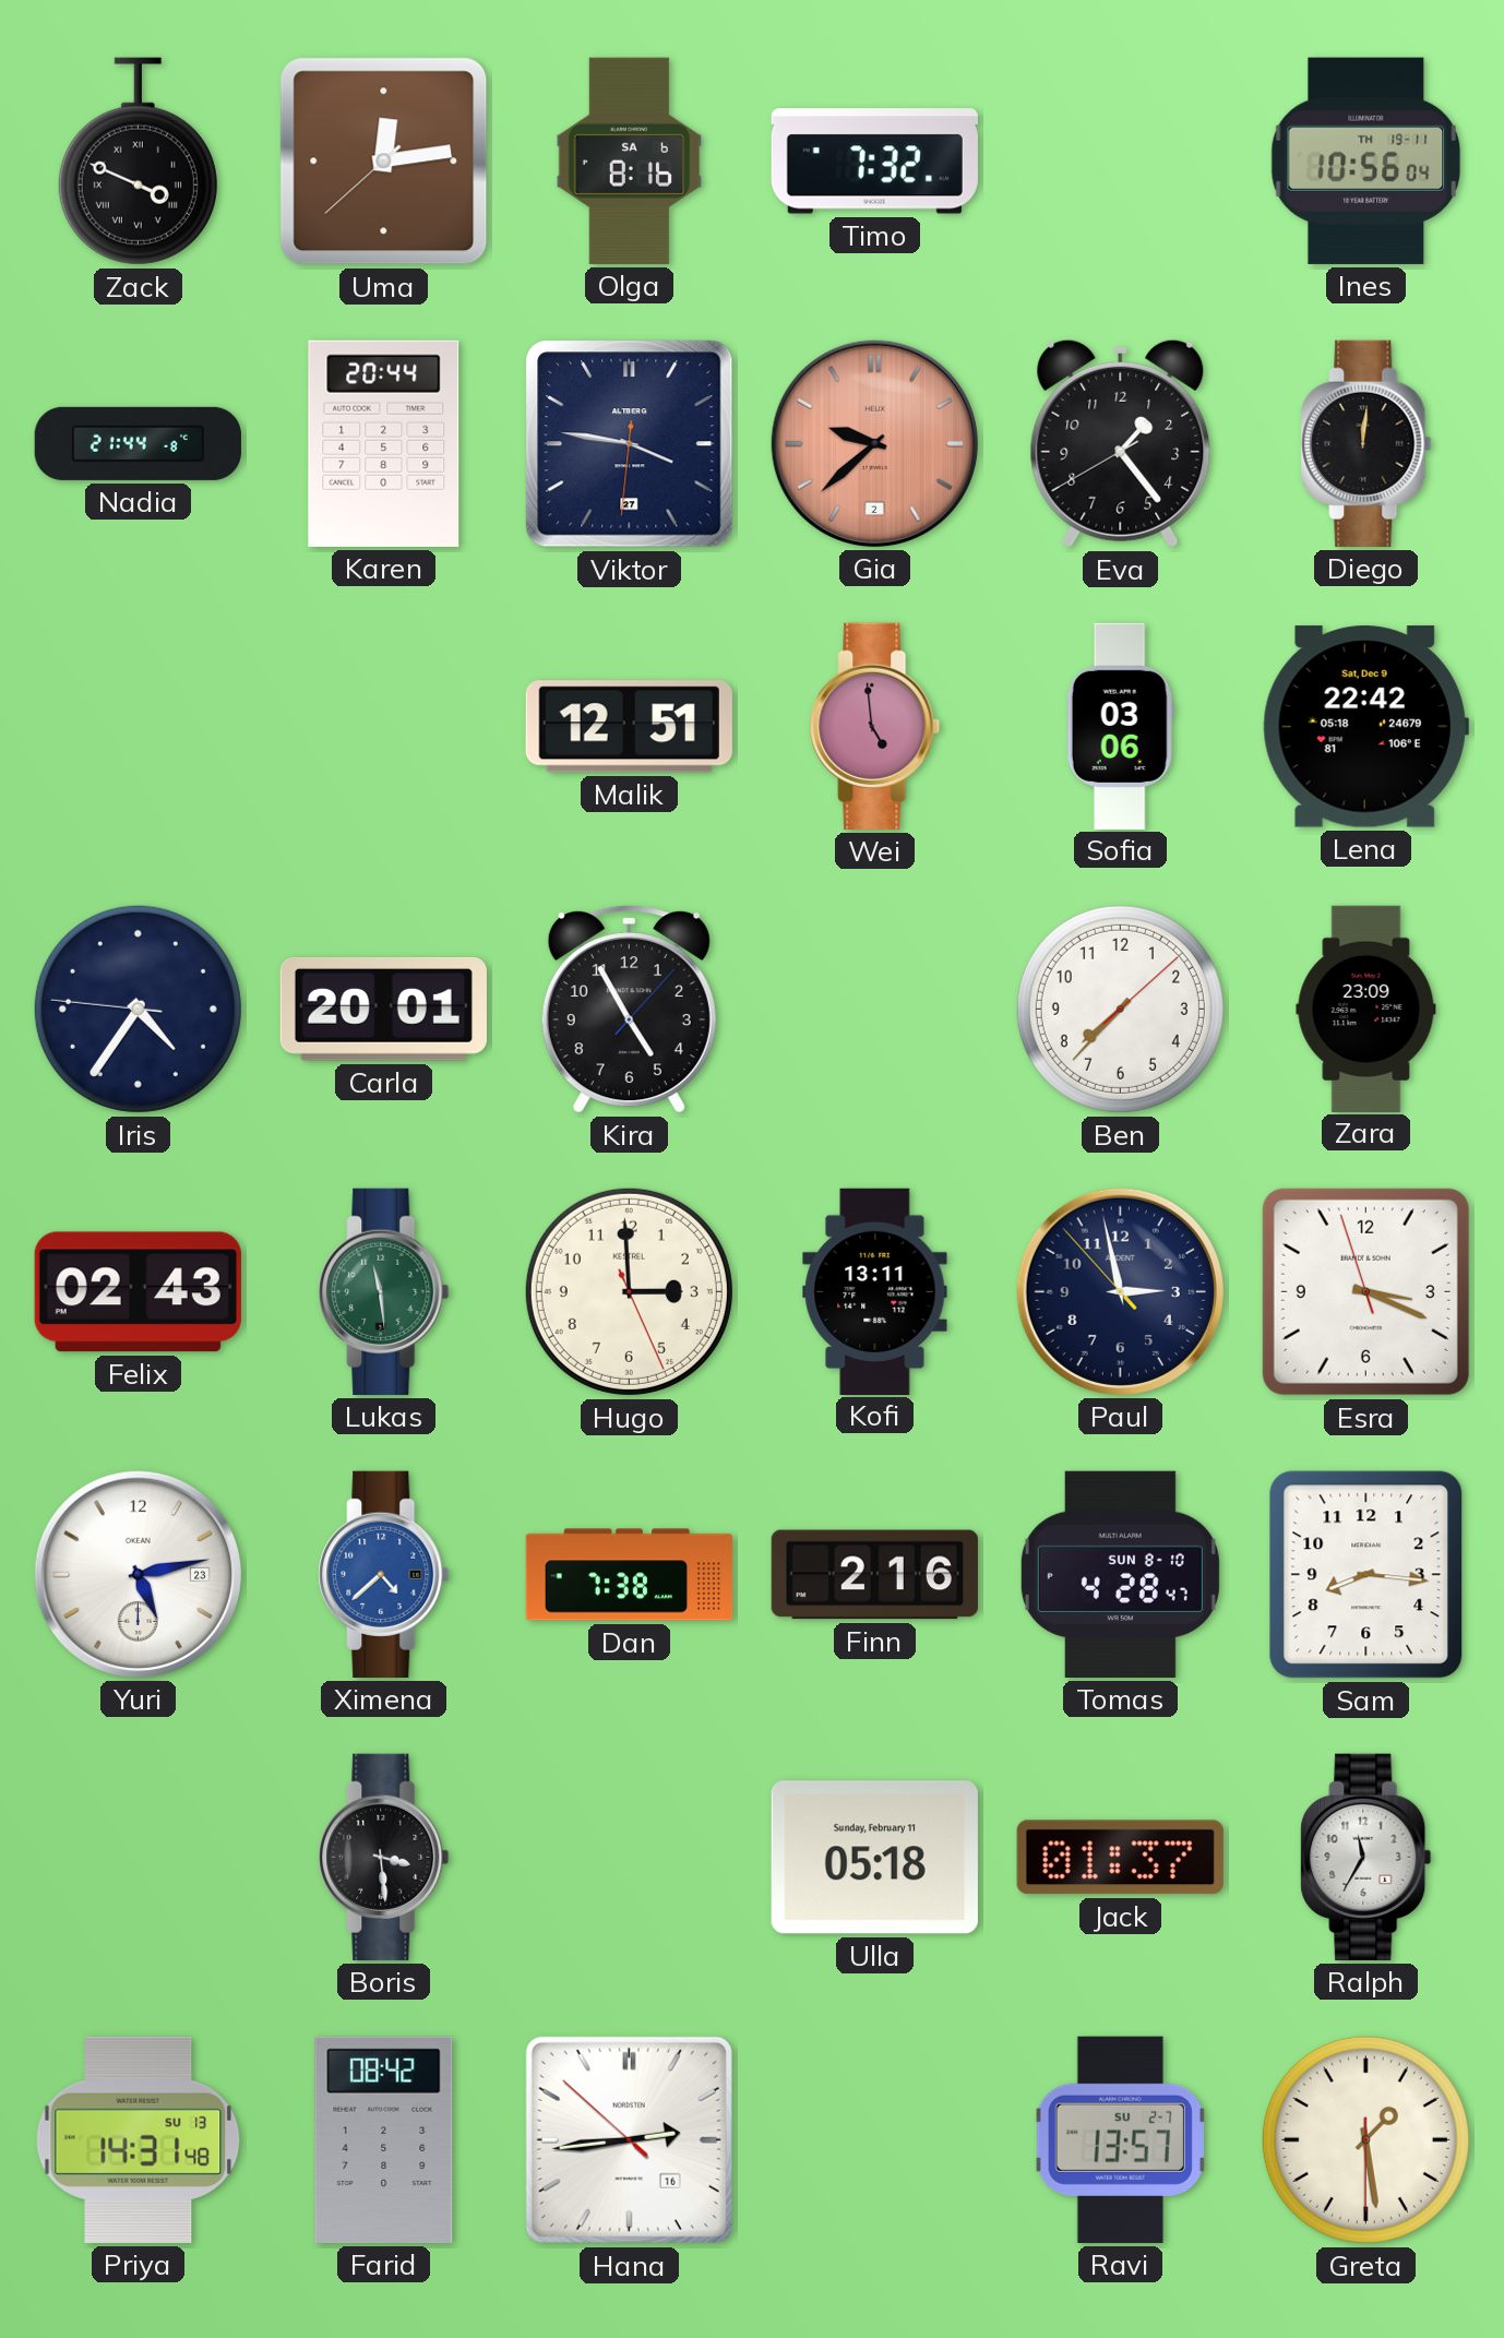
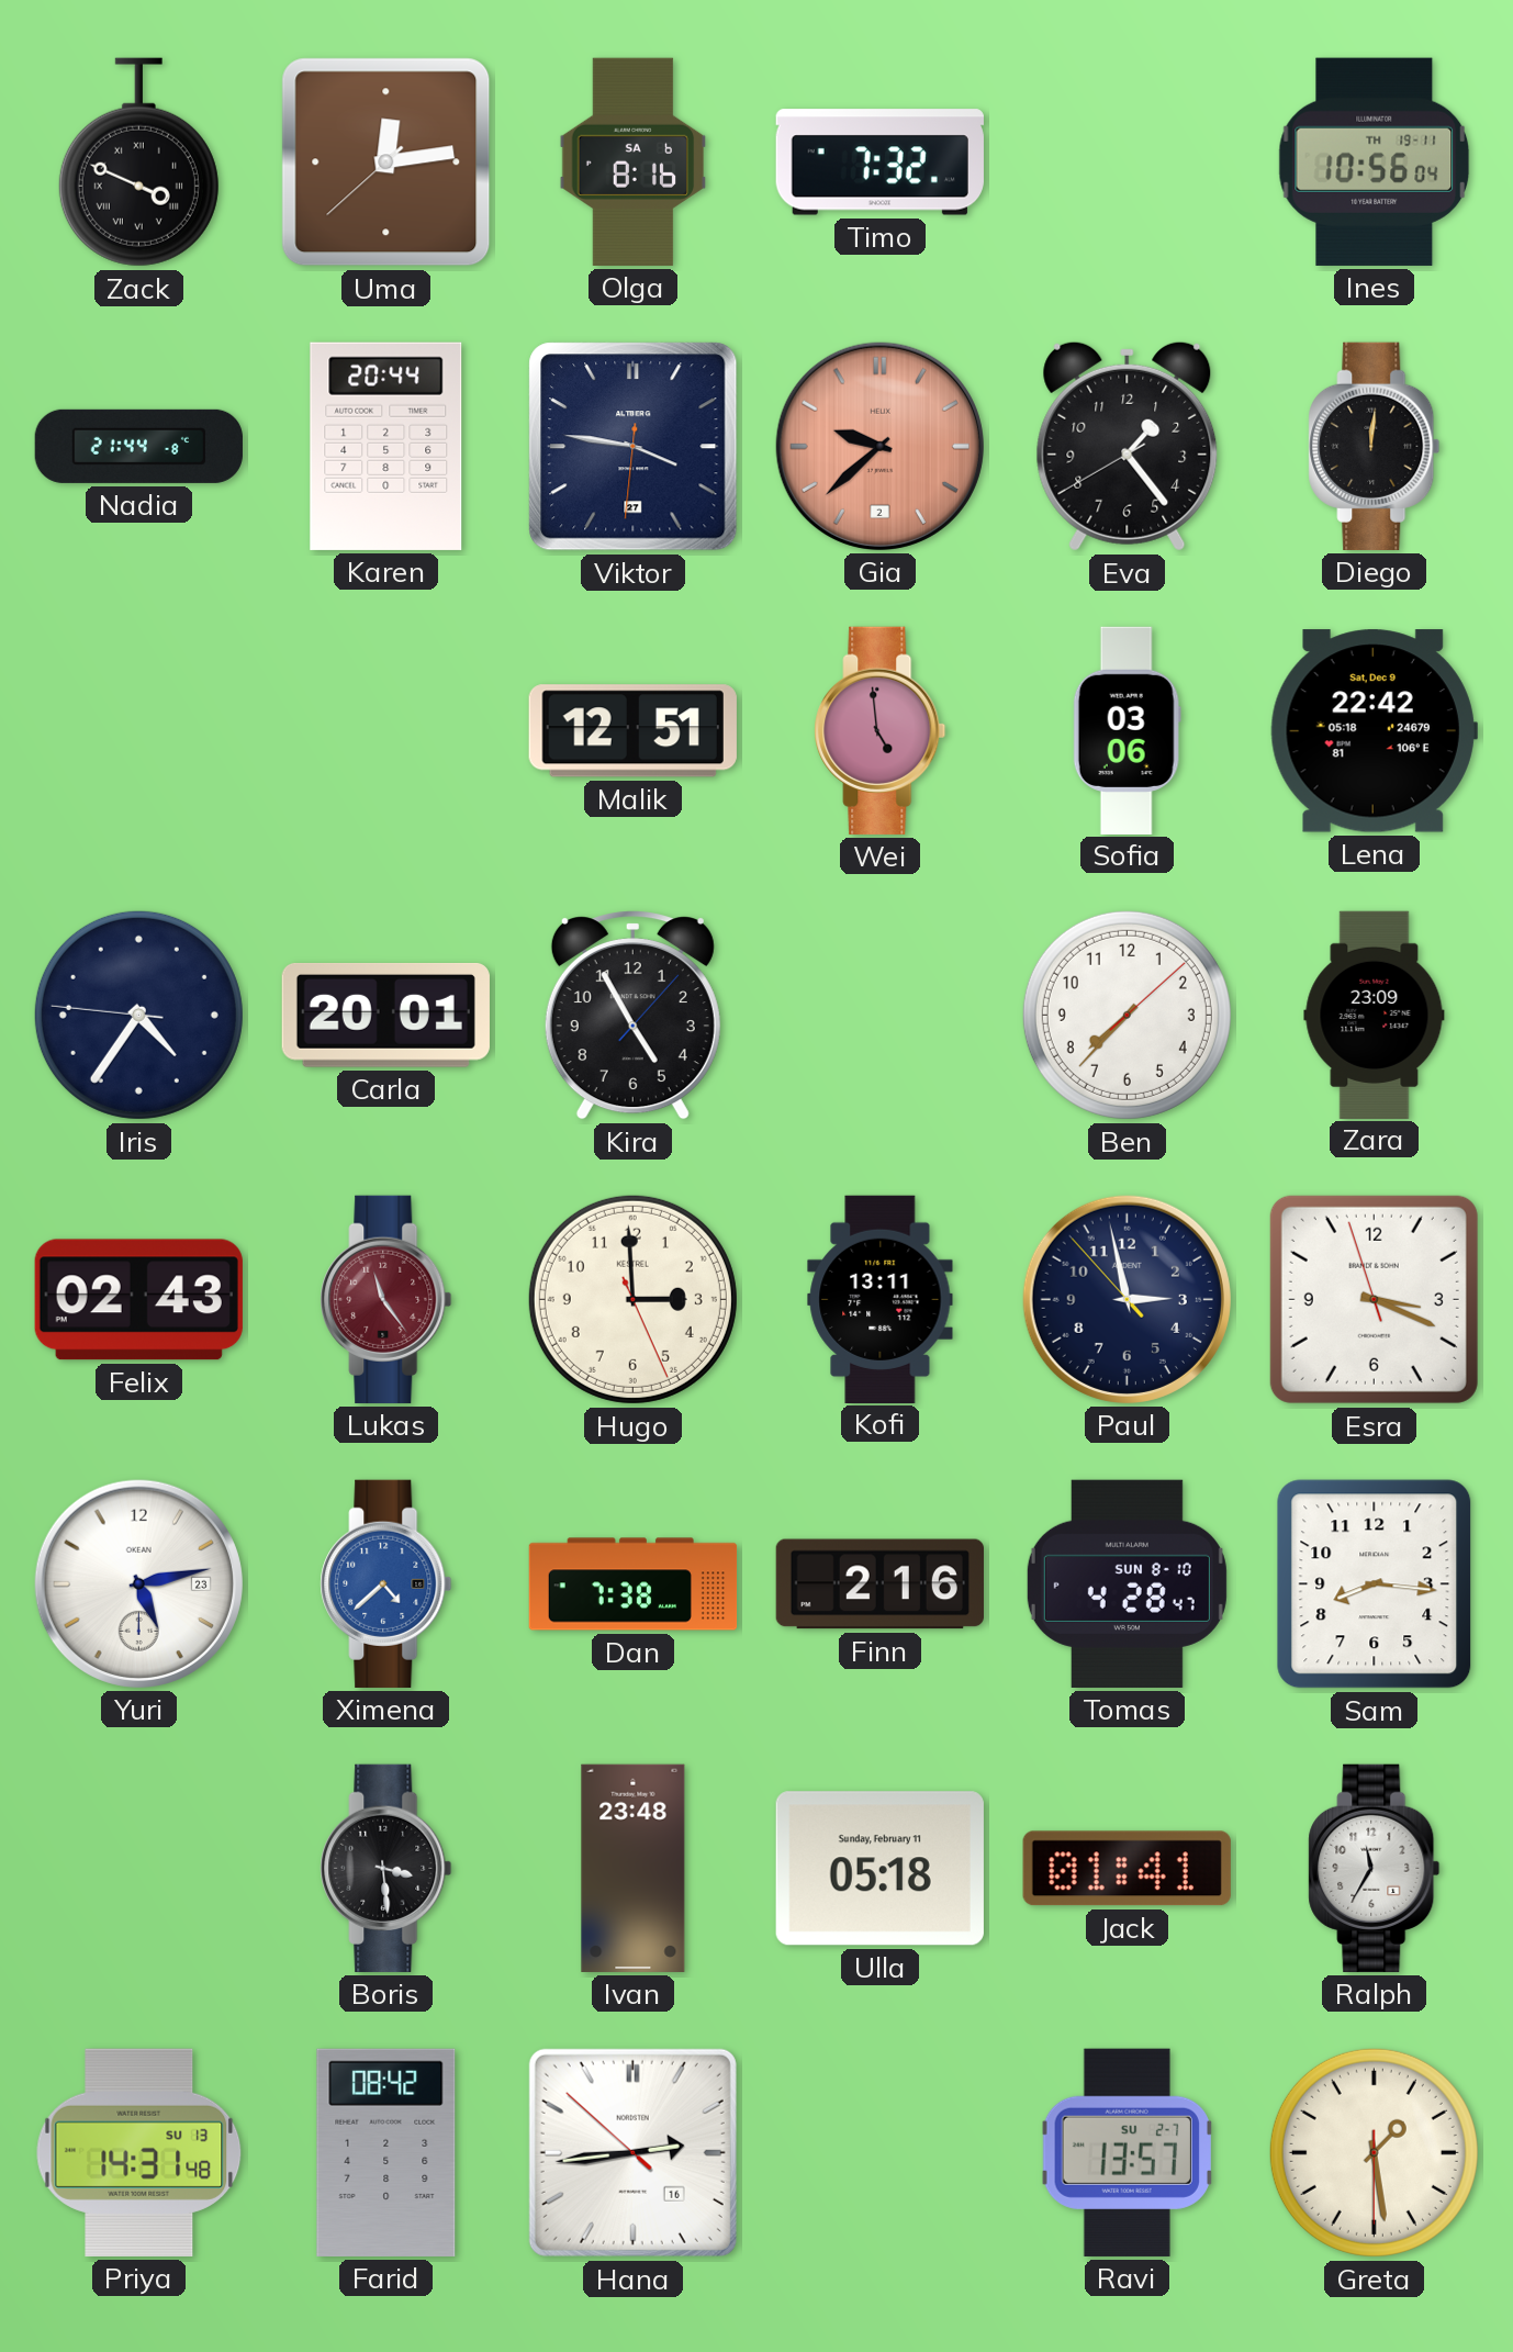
Lukas: 11:29 -> 11:24 (386, 1299)
Lukas dial: green -> burgundy (386, 1299)
Ivan: none -> 23:48 (634, 1868)
Jack: 01:37 -> 01:41 (1127, 1869)
